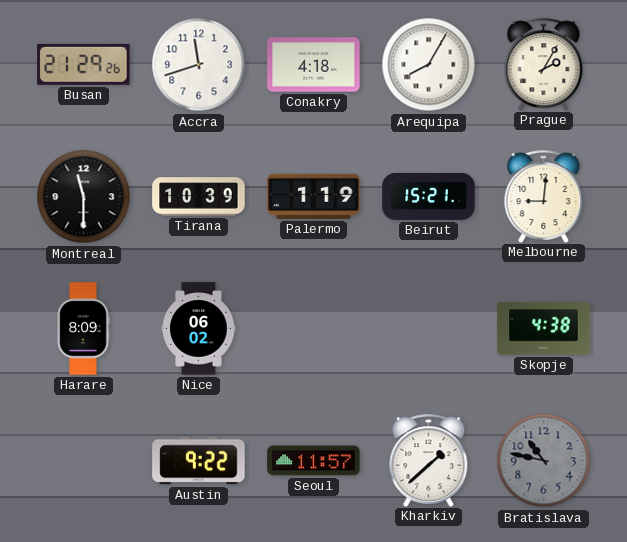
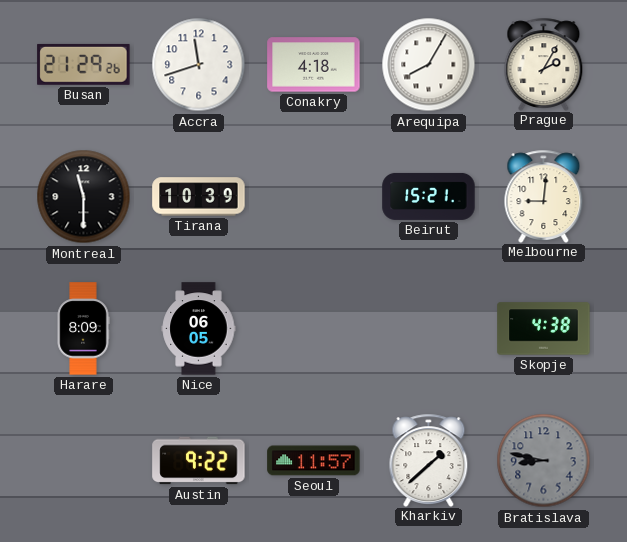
Palermo: 1:19 -> none (314, 196)
Nice: 06:02 -> 06:05 (199, 329)
Bratislava: 10:47 -> 8:47 (544, 461)
